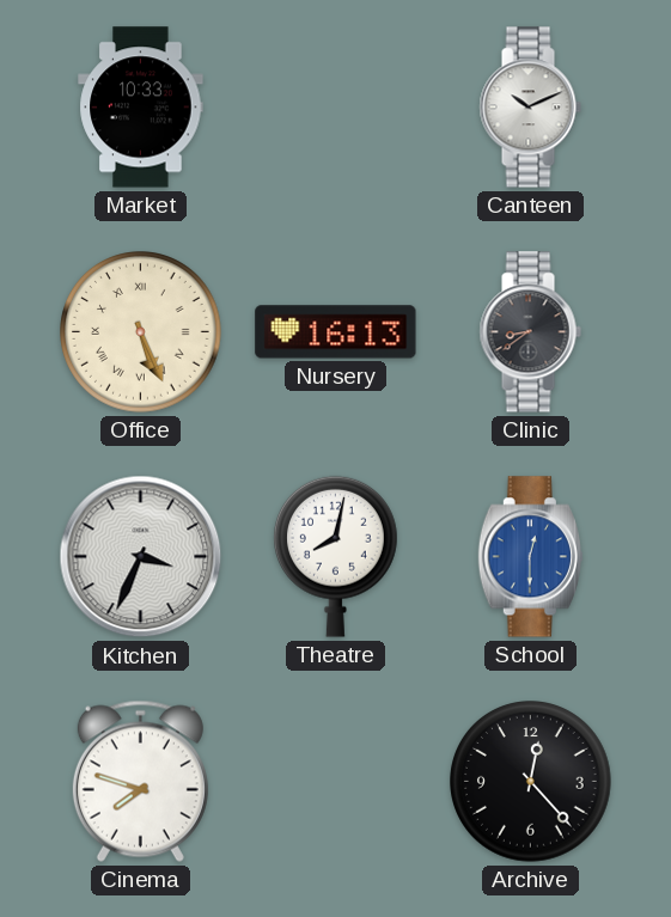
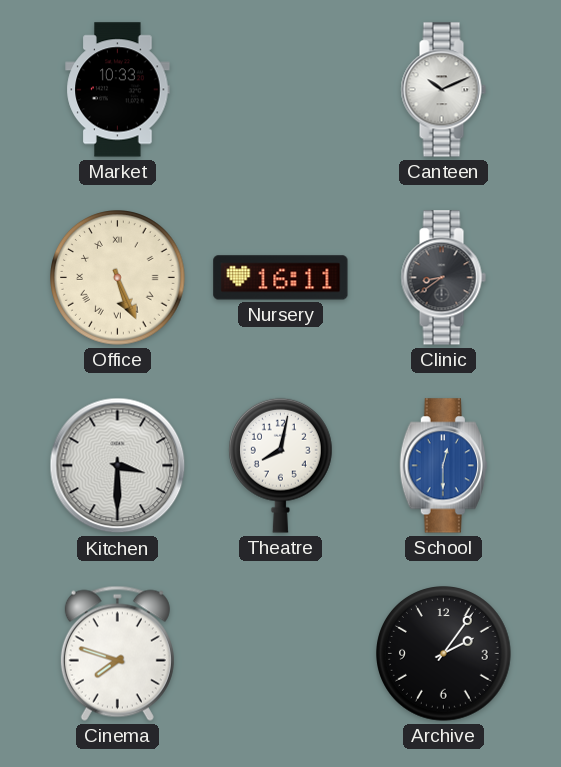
Nursery: 16:13 -> 16:11 (281, 278)
Kitchen: 3:34 -> 3:30 (118, 466)
Archive: 12:23 -> 2:06 (444, 654)
